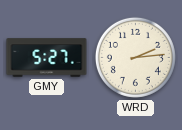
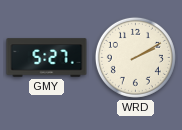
WRD: 2:14 -> 2:10 (135, 57)
